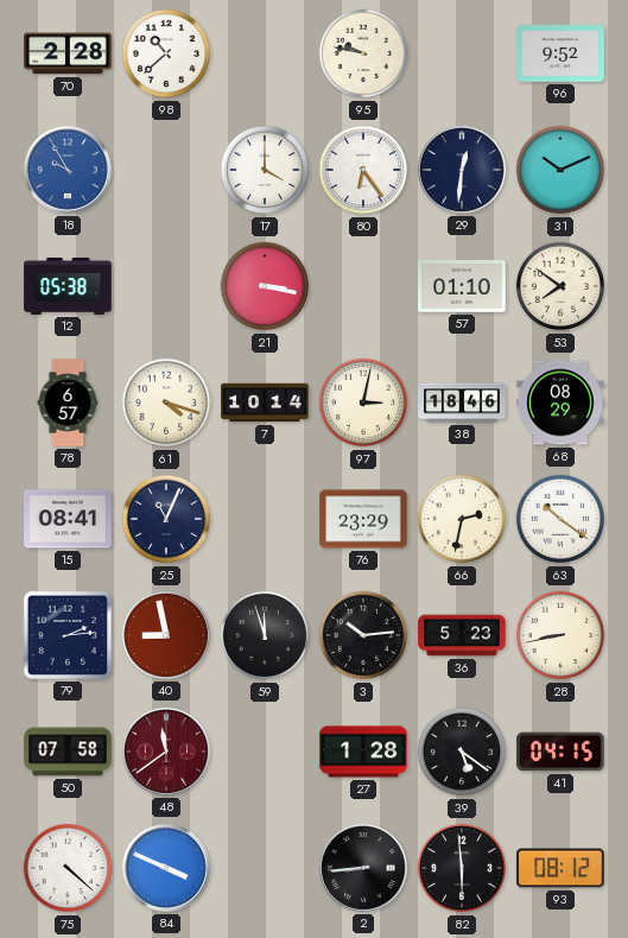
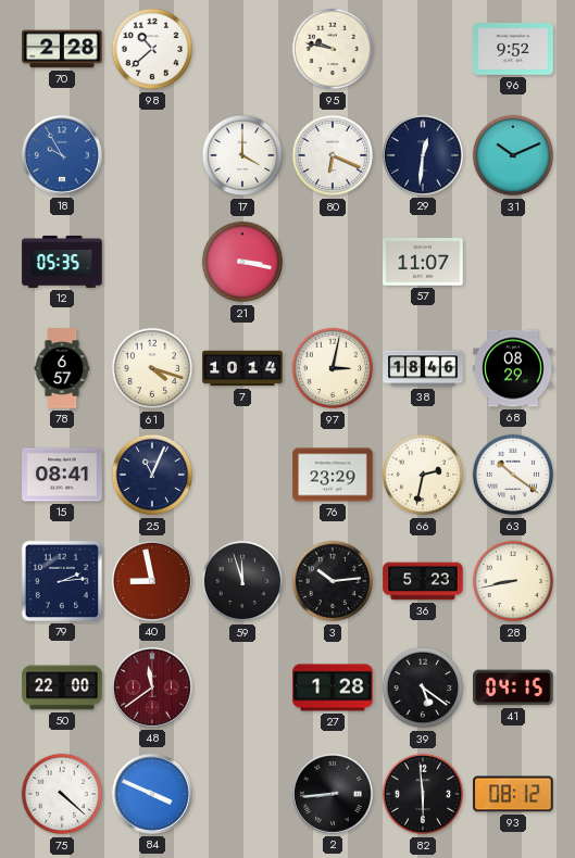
80: 6:24 -> 6:19 (333, 155)
12: 05:38 -> 05:35 (62, 262)
57: 01:10 -> 11:07 (423, 262)
53: 7:51 -> none (560, 286)
50: 07:58 -> 22:00 (62, 687)
